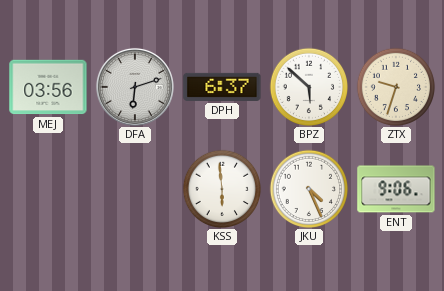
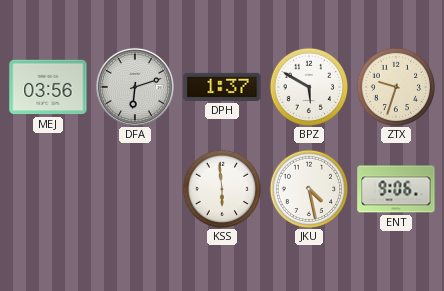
DPH: 6:37 -> 1:37 (222, 87)
BPZ: 5:52 -> 5:50 (309, 87)
JKU: 4:26 -> 4:28 (309, 189)
